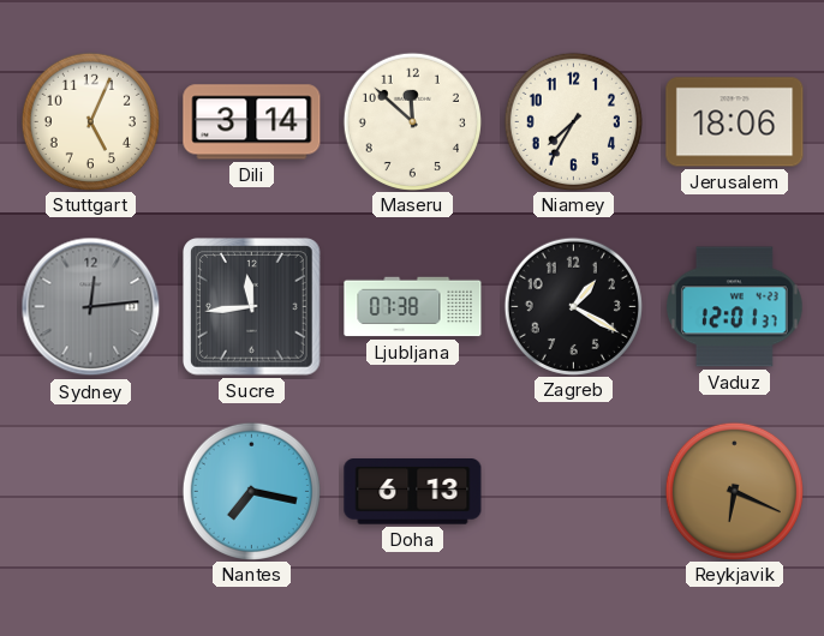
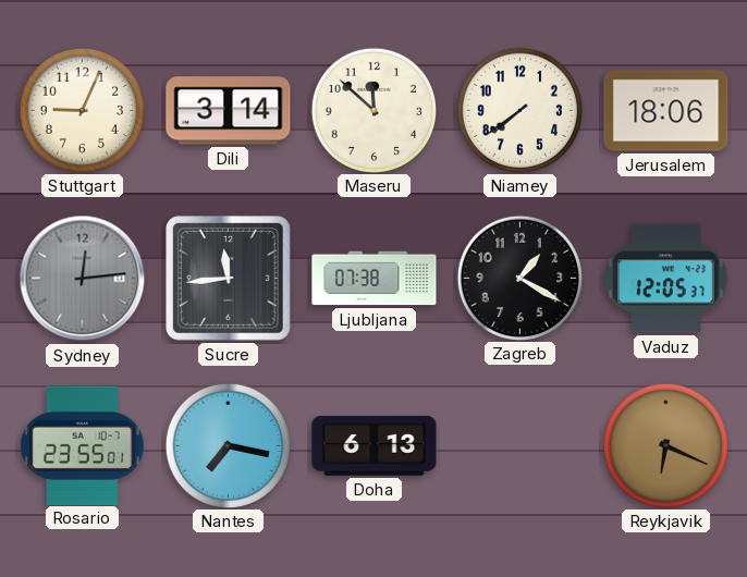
Stuttgart: 5:04 -> 9:04 (82, 110)
Niamey: 7:35 -> 7:39 (519, 110)
Vaduz: 12:01 -> 12:05 (666, 279)
Rosario: none -> 23:55 (83, 445)
